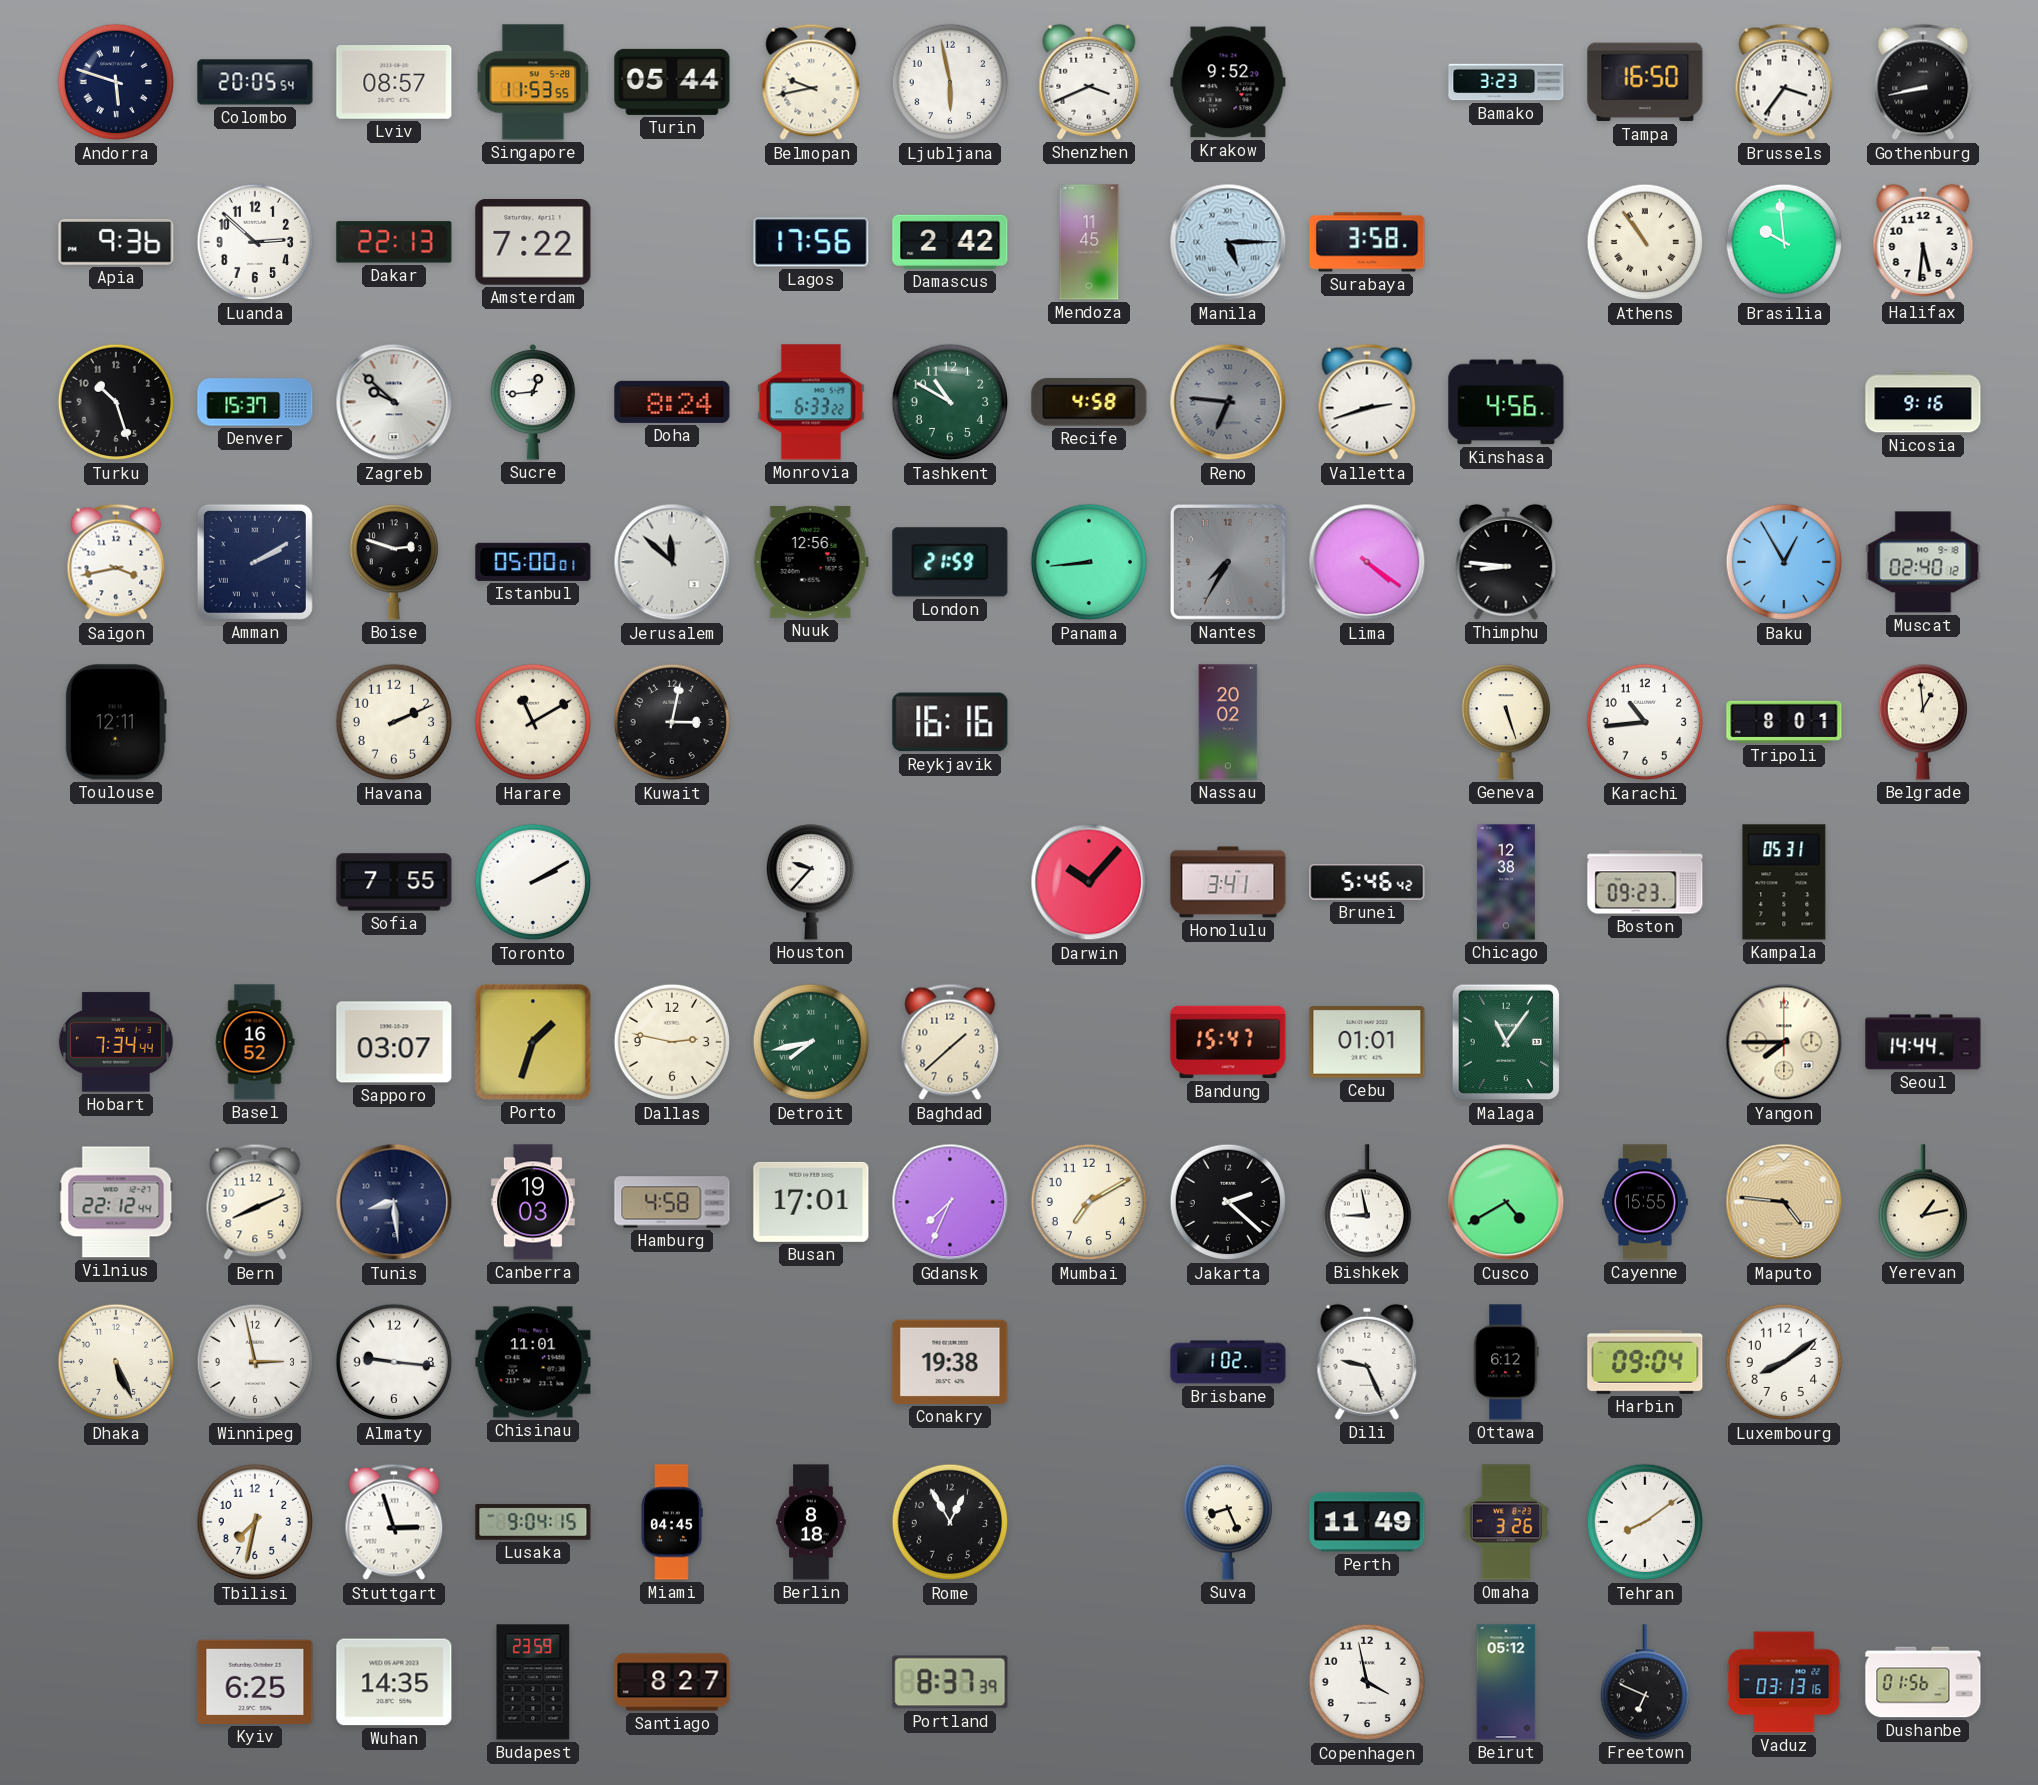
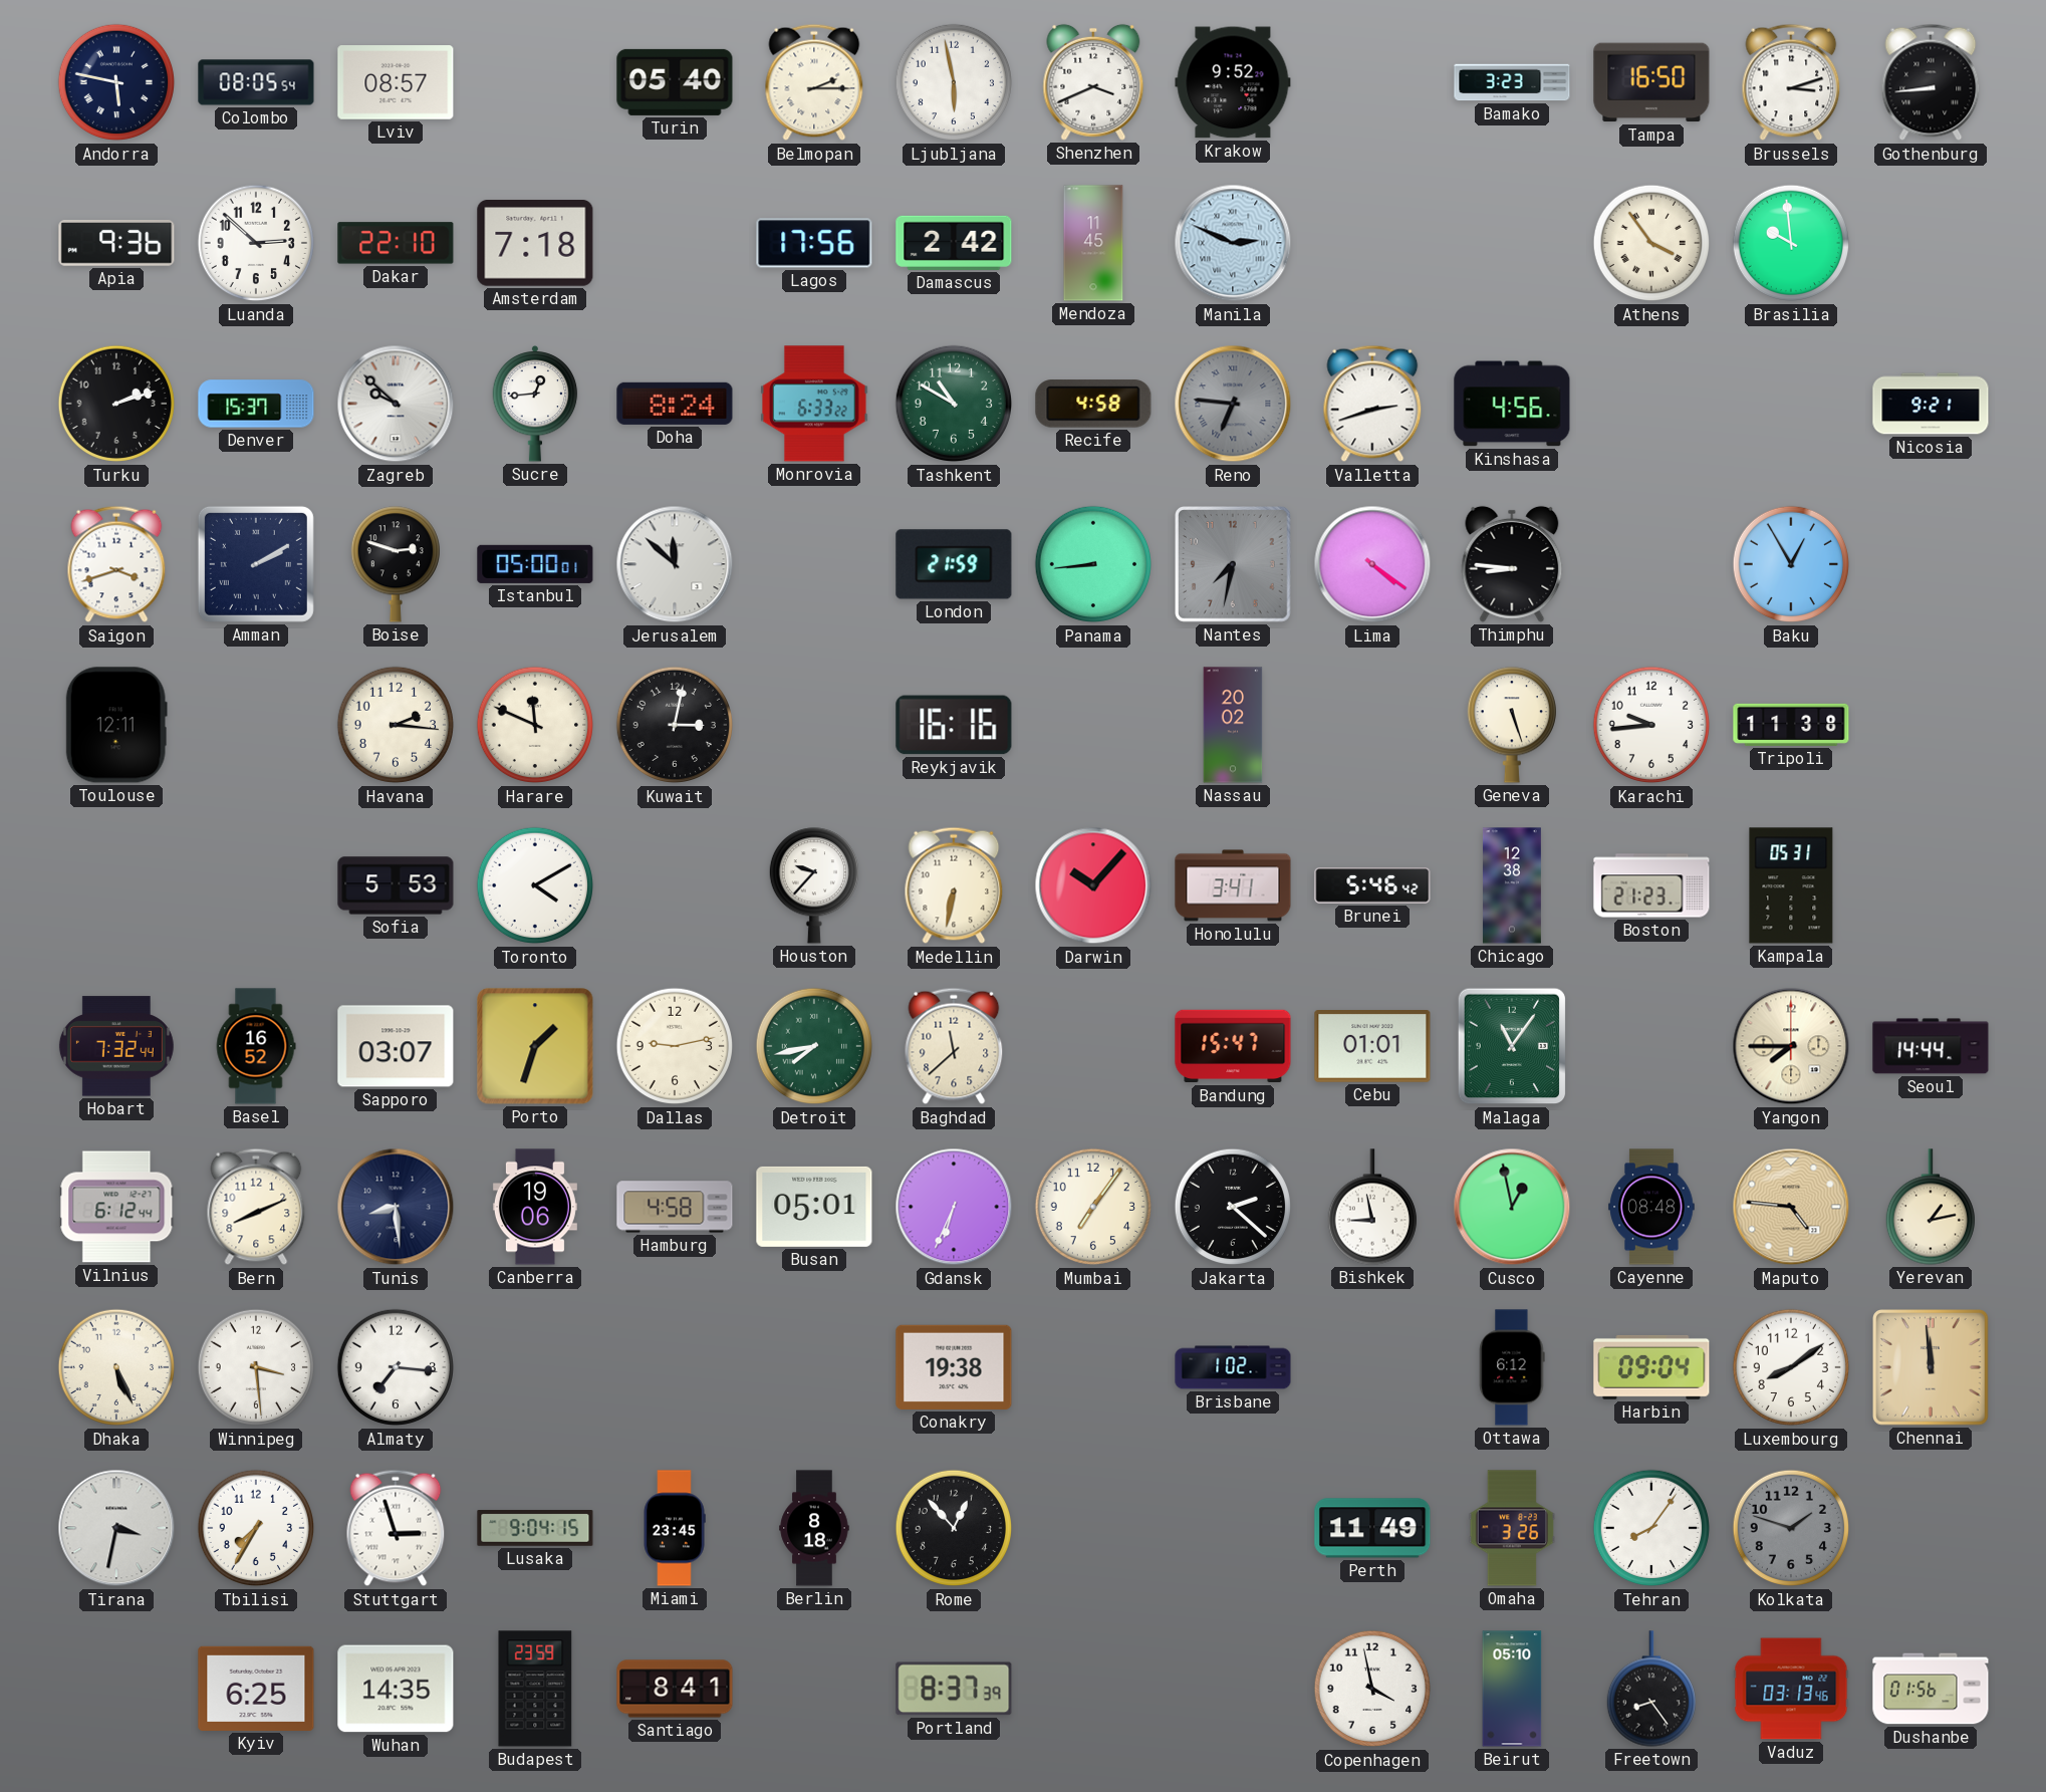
Andorra: 5:48 -> 5:47 (116, 82)
Colombo: 20:05 -> 08:05 (256, 82)
Singapore: 11:53 -> none (533, 82)
Turin: 05:44 -> 05:40 (675, 82)
Belmopan: 9:43 -> 2:15 (814, 82)
Brussels: 3:36 -> 3:12 (1791, 82)
Gothenburg: 8:43 -> 8:44 (1931, 82)
Dakar: 22:13 -> 22:10 (396, 243)
Amsterdam: 7:22 -> 7:18 (535, 244)
Manila: 5:15 -> 2:49 (1233, 243)
Surabaya: 3:58 -> none (1367, 242)
Athens: 10:54 -> 3:54 (1651, 243)
Halifax: 5:31 -> none (1923, 242)
Turku: 10:27 -> 2:12 (116, 404)
Nicosia: 9:16 -> 9:21 (1931, 404)
Saigon: 3:43 -> 3:42 (116, 564)
Nuuk: 12:56 -> none (811, 562)
Nantes: 7:35 -> 7:32 (1234, 565)
Muscat: 02:40 -> none (1923, 562)
Havana: 2:11 -> 2:16 (396, 725)
Harare: 11:10 -> 11:49 (535, 725)
Karachi: 10:44 -> 9:44 (1651, 725)
Tripoli: 8:01 -> 11:38 (1791, 725)
Belgrade: 12:59 -> none (1922, 722)
Sofia: 7:55 -> 5:53 (396, 885)
Toronto: 2:10 -> 4:10 (535, 885)
Medellin: none -> 6:32 (954, 885)
Boston: 09:23 -> 21:23 (1651, 885)
Hobart: 7:34 -> 7:32 (116, 1046)
Dallas: 2:47 -> 9:13 (675, 1046)
Baghdad: 1:38 -> 11:38 (954, 1046)
Vilnius: 22:12 -> 6:12 (116, 1207)
Canberra: 19:03 -> 19:06 (535, 1207)
Busan: 17:01 -> 05:01 (814, 1207)
Gdansk: 7:34 -> 6:34 (954, 1207)
Mumbai: 7:10 -> 7:06 (1093, 1207)
Cusco: 4:40 -> 12:58 (1512, 1207)
Cayenne: 15:55 -> 08:48 (1651, 1207)
Winnipeg: 2:58 -> 3:29 (256, 1367)
Almaty: 9:16 -> 7:16 (396, 1367)
Chisinau: 11:01 -> none (533, 1362)
Dili: 9:26 -> none (1367, 1362)
Chennai: none -> 11:59 (1932, 1368)
Tirana: none -> 3:32 (116, 1528)
Tbilisi: 7:32 -> 7:35 (256, 1528)
Miami: 04:45 -> 23:45 (675, 1528)
Rome: 12:55 -> 12:53 (954, 1528)
Suva: 8:26 -> none (1227, 1522)
Tehran: 8:09 -> 8:06 (1651, 1528)
Kolkata: none -> 1:48 (1791, 1528)
Santiago: 8:27 -> 8:41 (675, 1689)
Beirut: 05:12 -> 05:10 (1512, 1689)
Freetown: 6:49 -> 8:24 (1650, 1689)
Vaduz: 03:13:16 -> 03:13:46 (1791, 1689)
